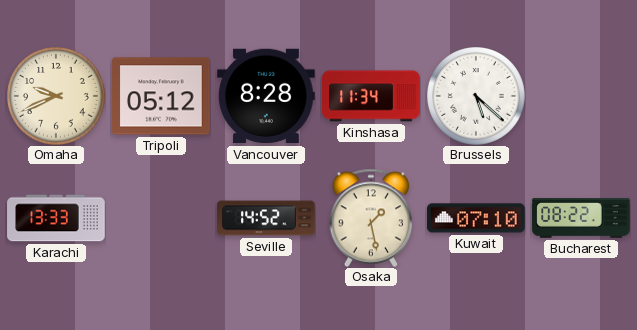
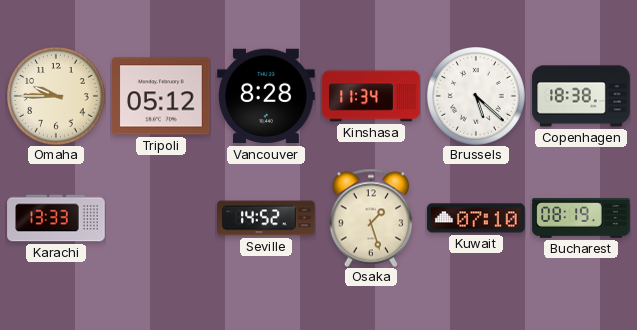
Omaha: 9:41 -> 9:45 (57, 97)
Copenhagen: none -> 18:38 (581, 96)
Osaka: 1:28 -> 1:27 (371, 218)
Bucharest: 08:22 -> 08:19 (581, 218)
